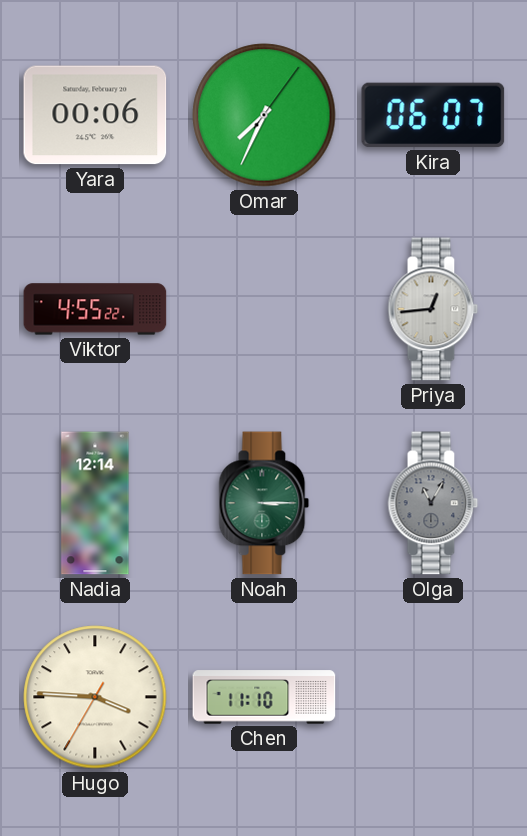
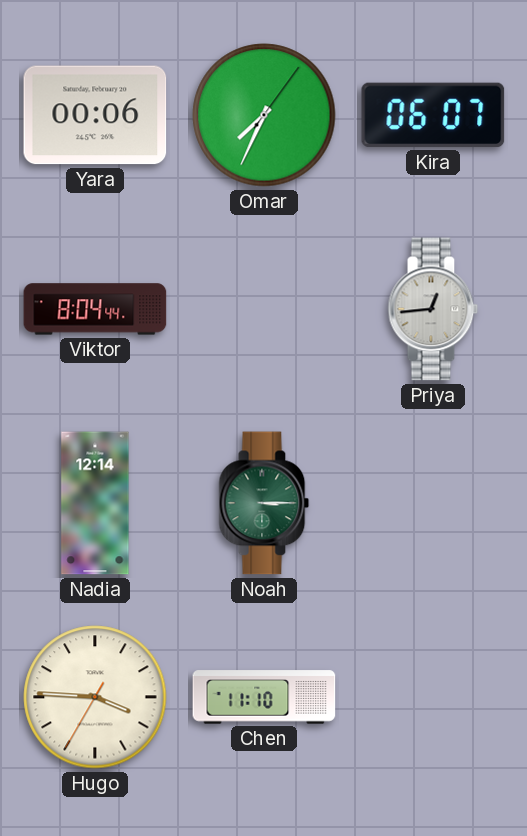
Viktor: 4:55 -> 8:04 (95, 309)
Olga: 11:05 -> none (433, 503)
